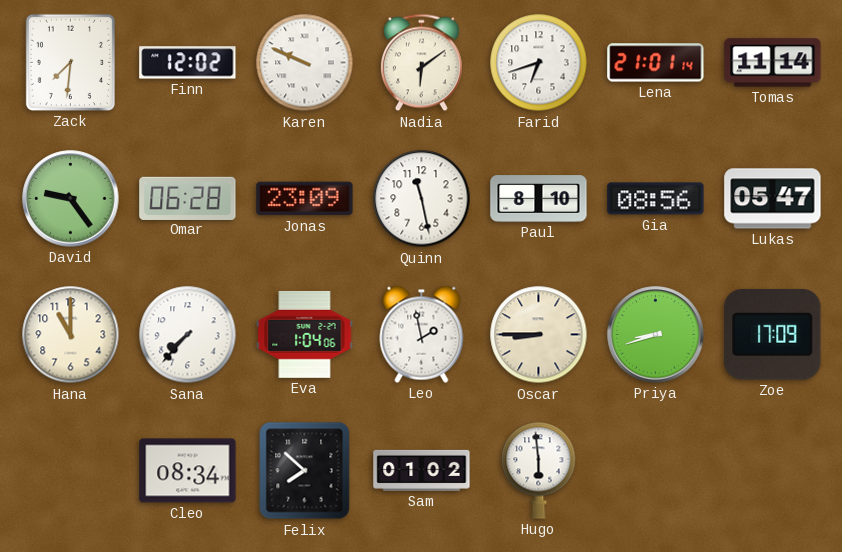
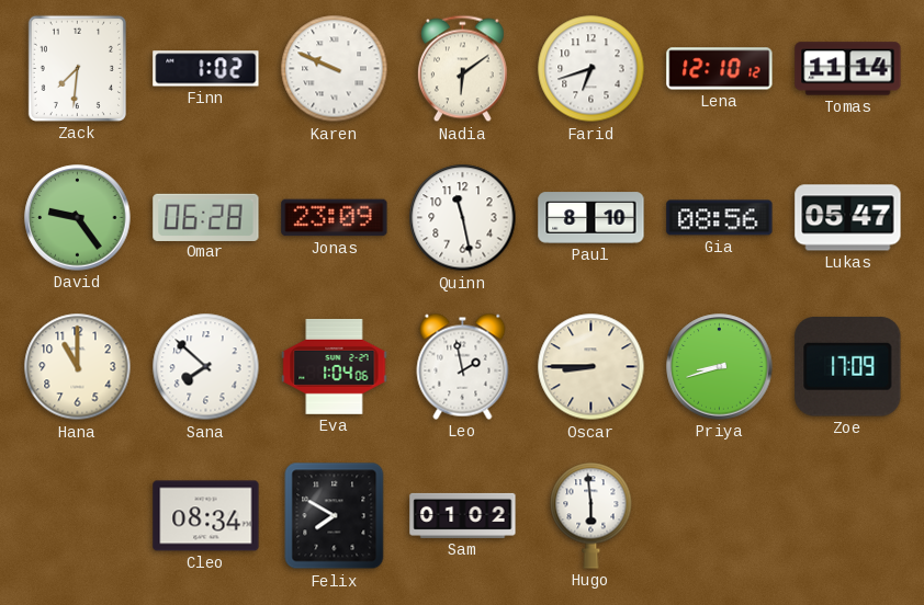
Finn: 12:02 -> 1:02 (206, 69)
Lena: 21:01 -> 12:10 (720, 69)
Sana: 7:37 -> 7:52 (206, 367)
Felix: 7:52 -> 7:50 (335, 516)
